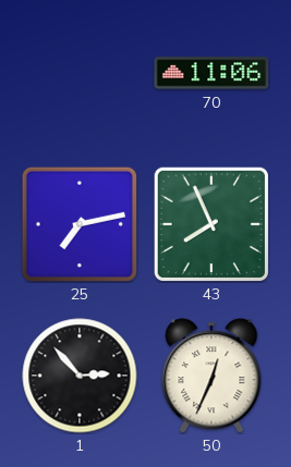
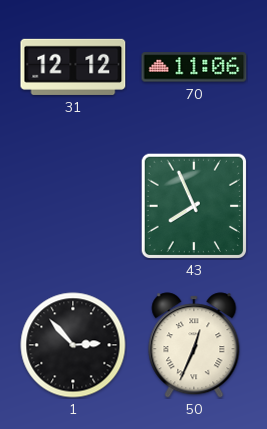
31: none -> 12:12 (73, 67)
25: 7:13 -> none (78, 223)
